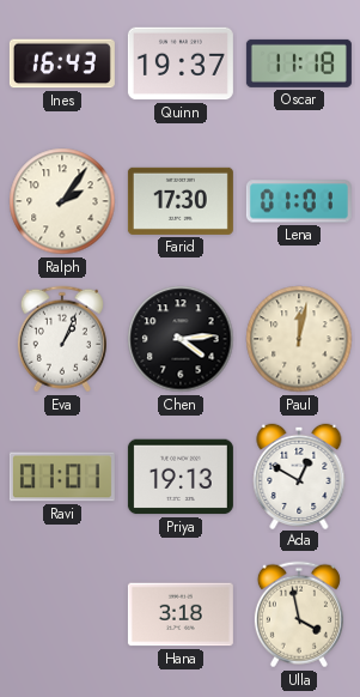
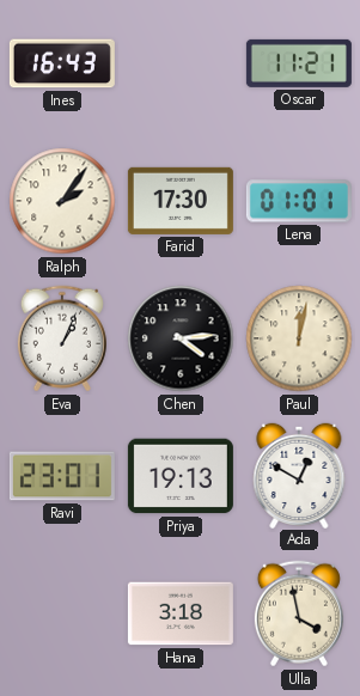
Quinn: 19:37 -> none (181, 63)
Oscar: 11:18 -> 11:21 (299, 63)
Ravi: 01:01 -> 23:01 (62, 476)
